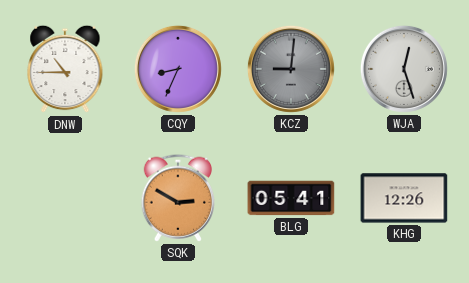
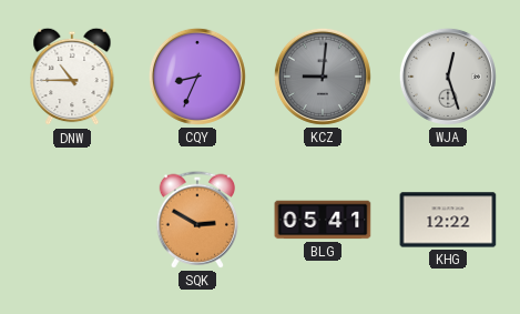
KHG: 12:26 -> 12:22 (448, 220)
